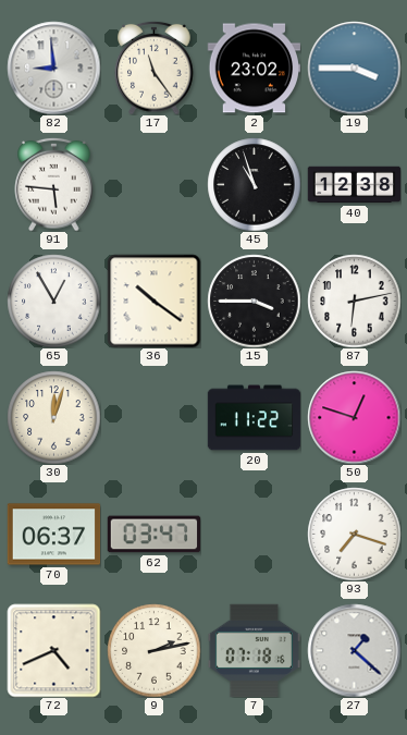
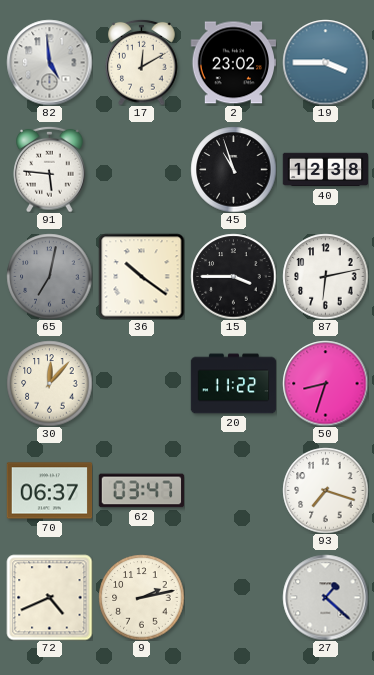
82: 8:59 -> 4:59 (49, 62)
17: 11:24 -> 12:10 (142, 62)
65: 12:55 -> 7:02 (49, 276)
65 dial: white -> grey (49, 276)
30: 12:03 -> 12:07 (49, 383)
50: 12:48 -> 8:33 (325, 383)
7: 07:18 -> none (254, 650)
